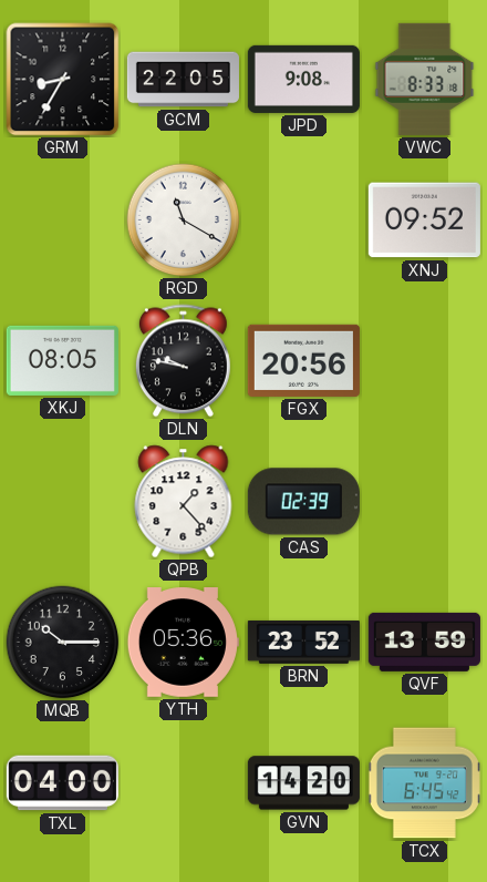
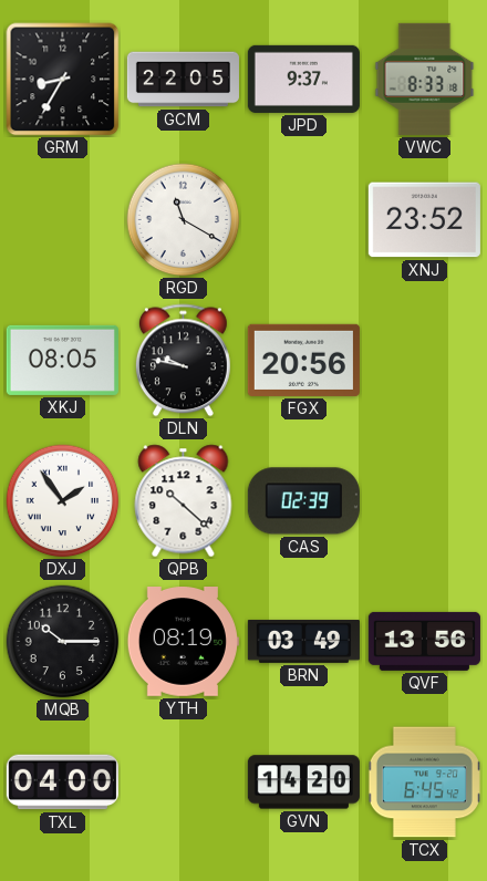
JPD: 9:08 -> 9:37 (303, 79)
XNJ: 09:52 -> 23:52 (424, 220)
DXJ: none -> 1:54 (63, 501)
QPB: 1:23 -> 10:22 (184, 501)
YTH: 05:36 -> 08:19 (183, 642)
BRN: 23:52 -> 03:49 (303, 641)
QVF: 13:59 -> 13:56 (424, 641)
